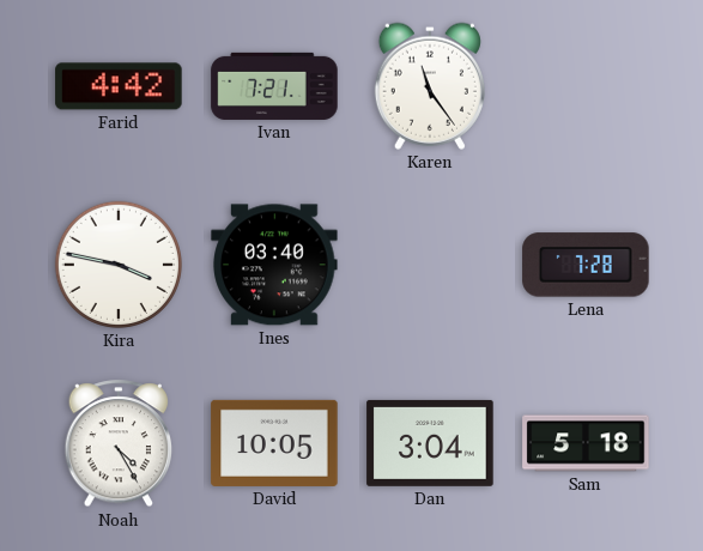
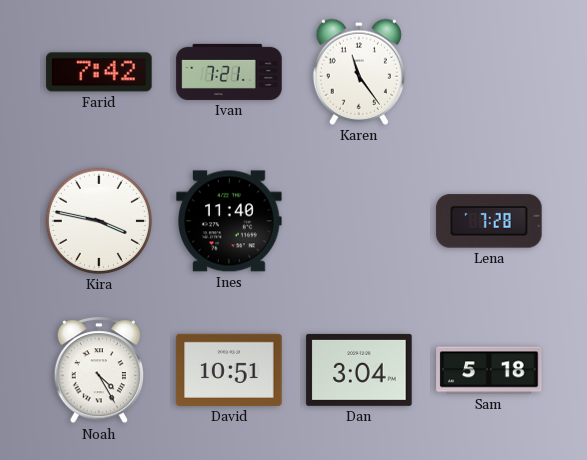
Farid: 4:42 -> 7:42 (99, 72)
Ines: 03:40 -> 11:40 (229, 221)
David: 10:05 -> 10:51 (229, 370)
